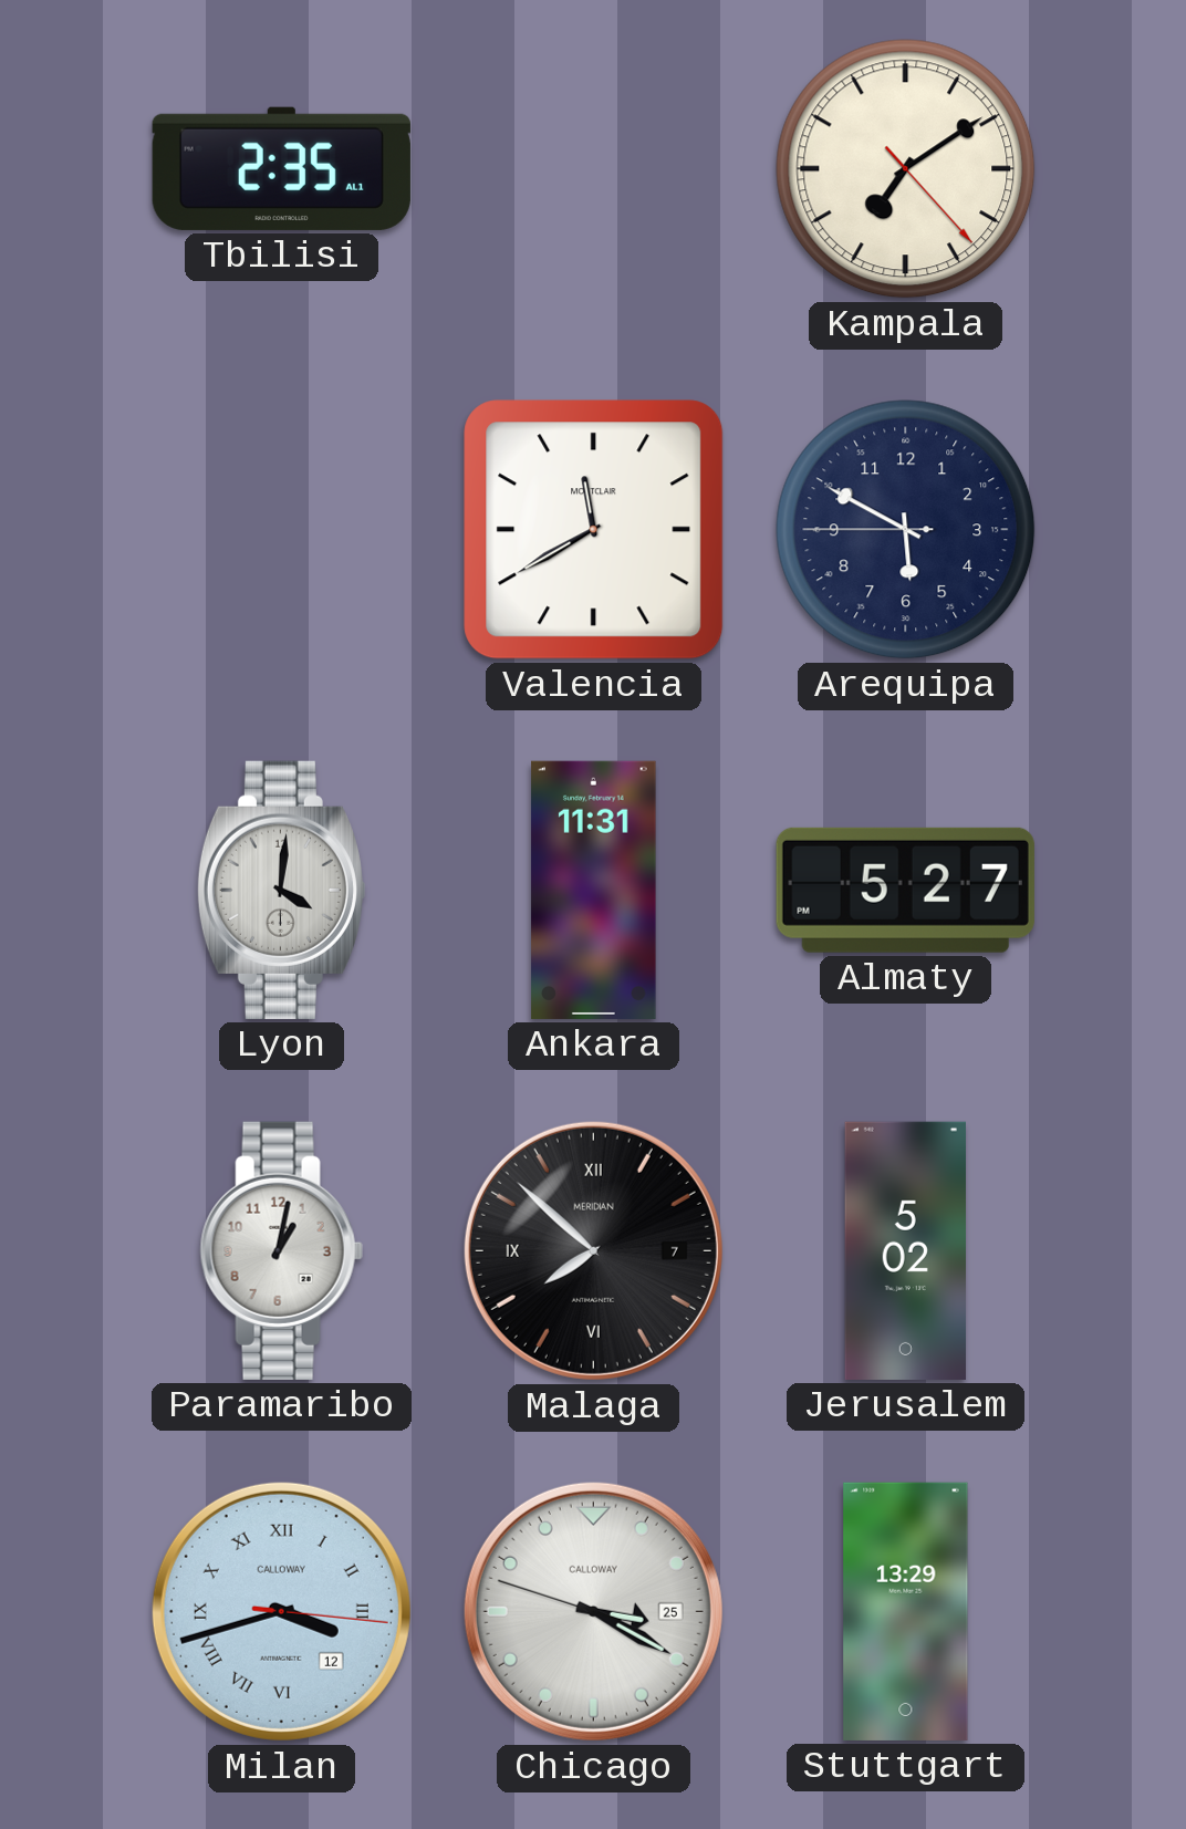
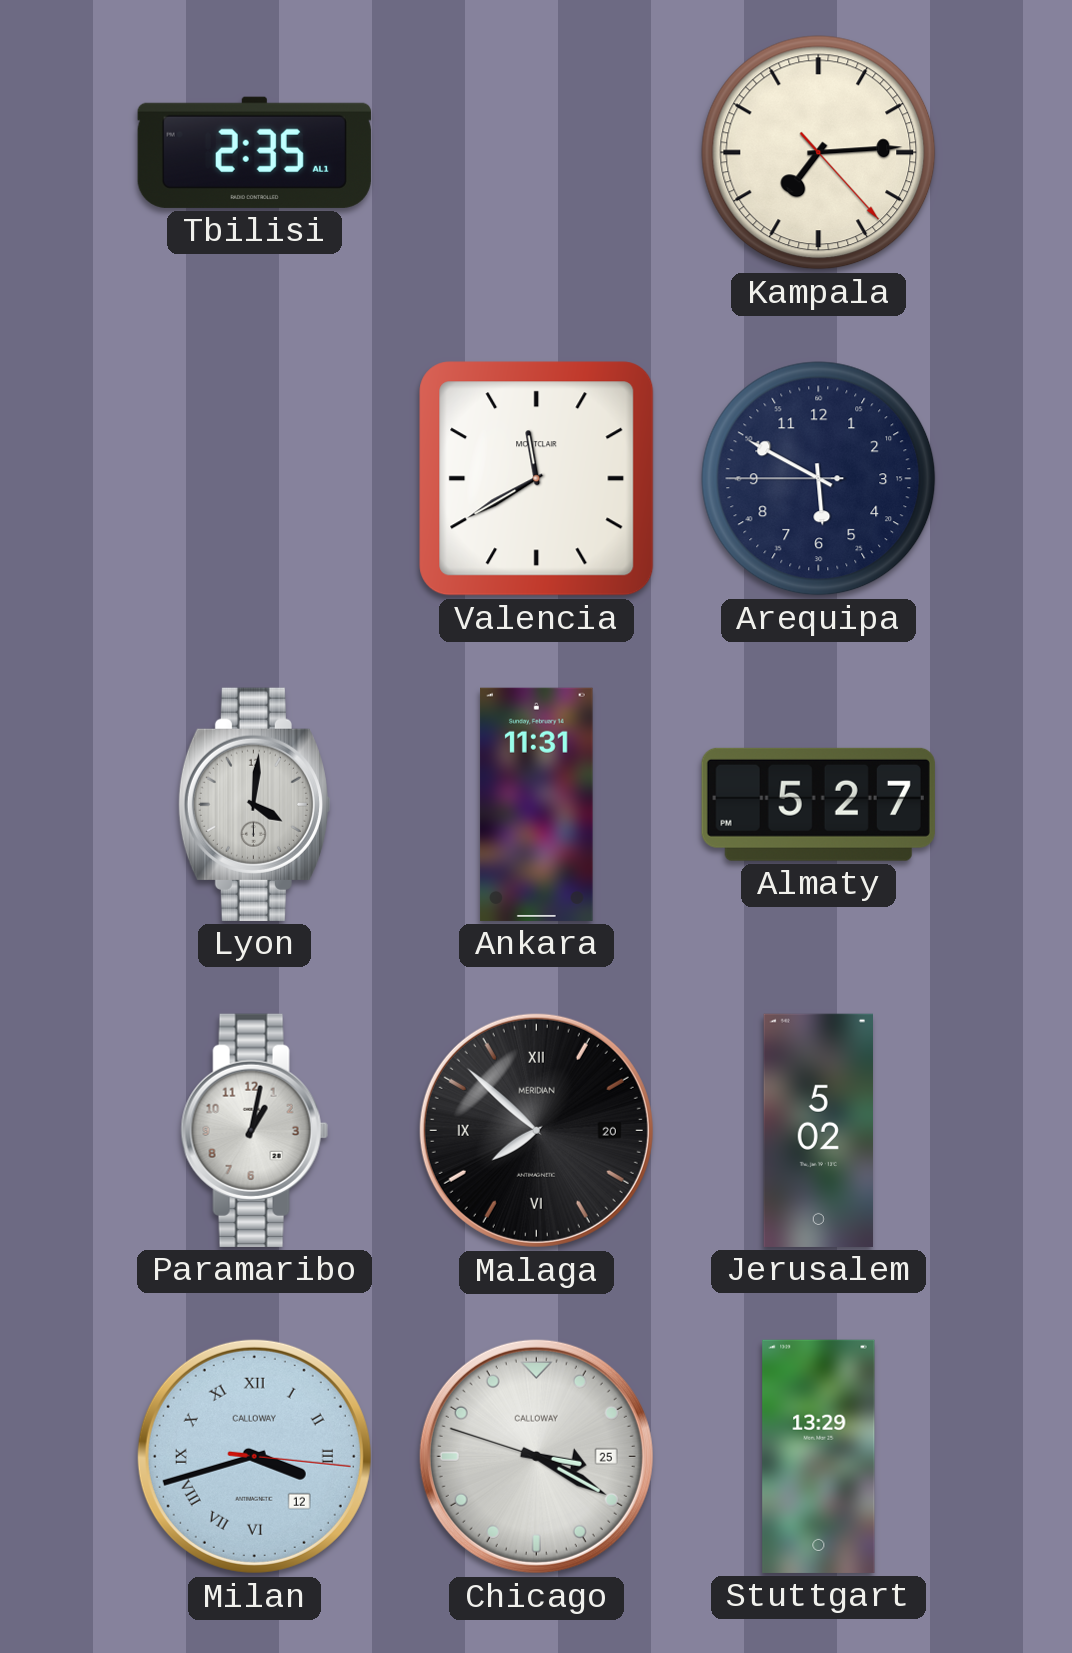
Kampala: 7:09 -> 7:14 (819, 153)
Malaga date: 7 -> 20 (536, 1130)
